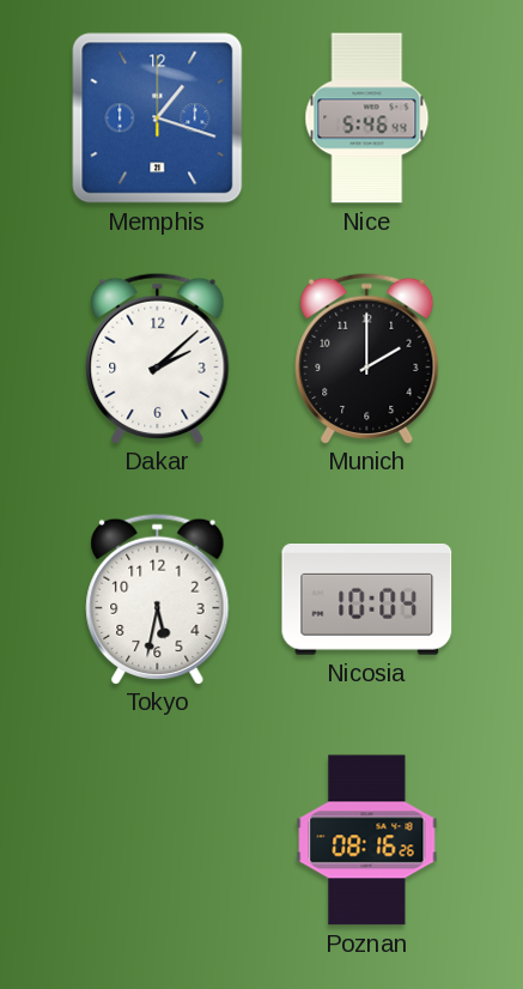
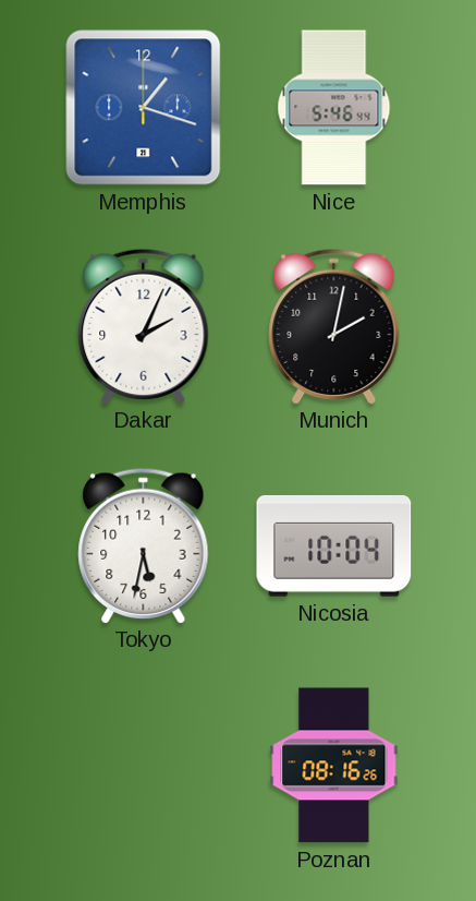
Dakar: 2:08 -> 2:04 (144, 326)
Munich: 2:00 -> 2:02 (334, 326)
